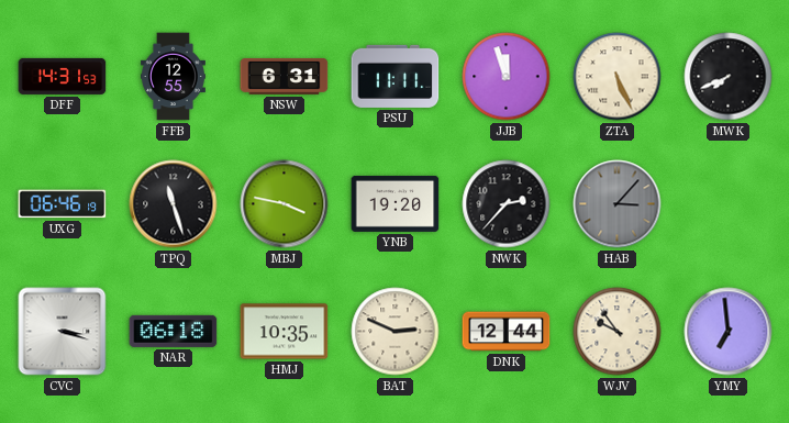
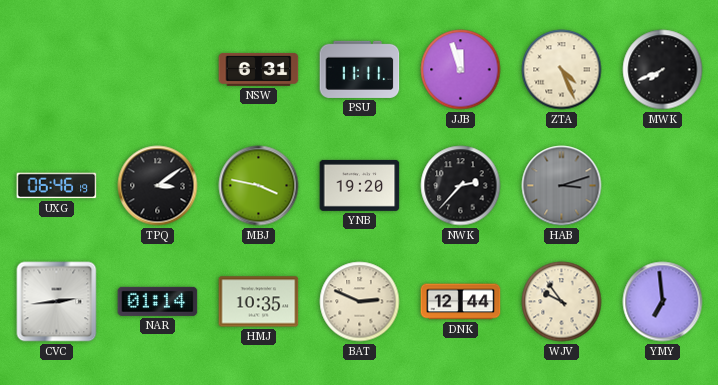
DFF: 14:31 -> none (63, 76)
FFB: 12:55 -> none (173, 77)
ZTA: 5:26 -> 4:26 (562, 70)
TPQ: 11:27 -> 3:09 (158, 186)
HAB: 3:07 -> 3:12 (562, 186)
CVC: 3:18 -> 2:44 (57, 302)
NAR: 06:18 -> 01:14 (158, 301)
